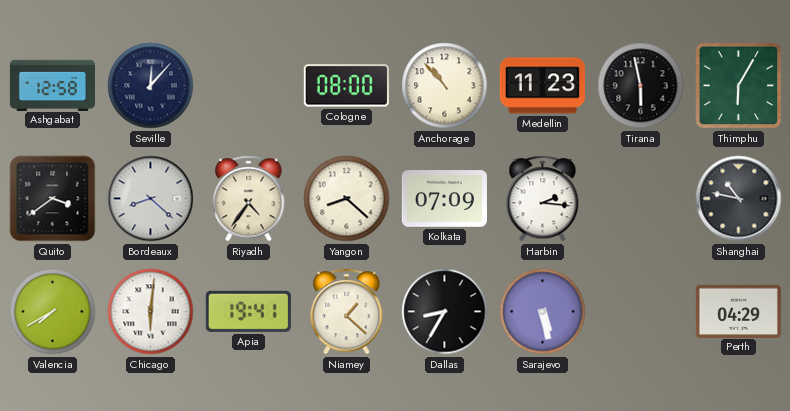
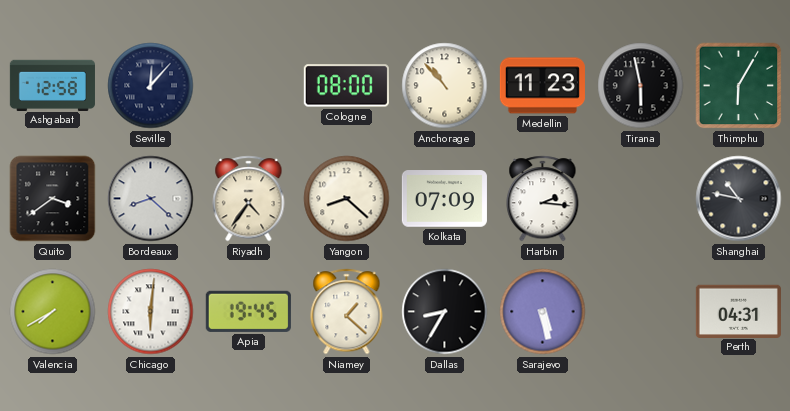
Apia: 19:41 -> 19:45 (248, 311)
Perth: 04:29 -> 04:31 (738, 311)
